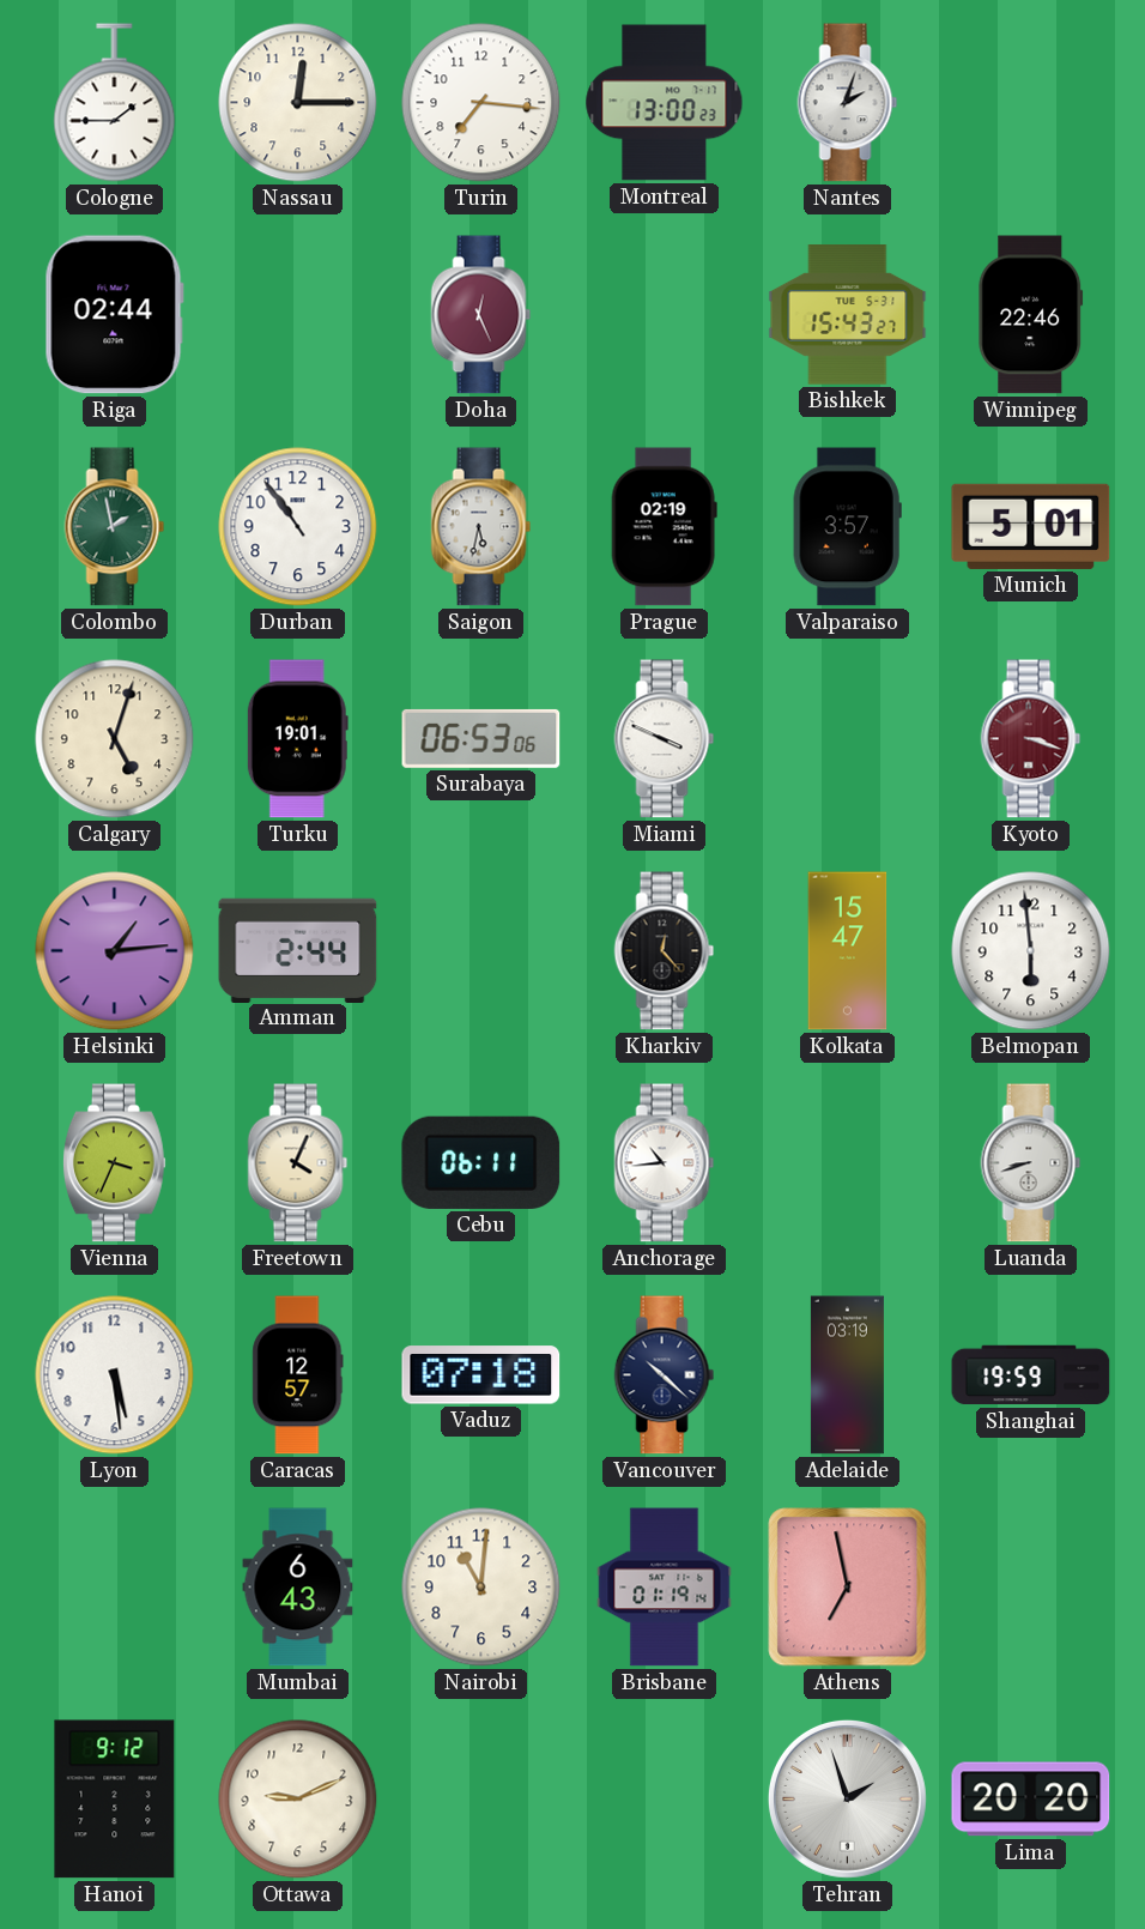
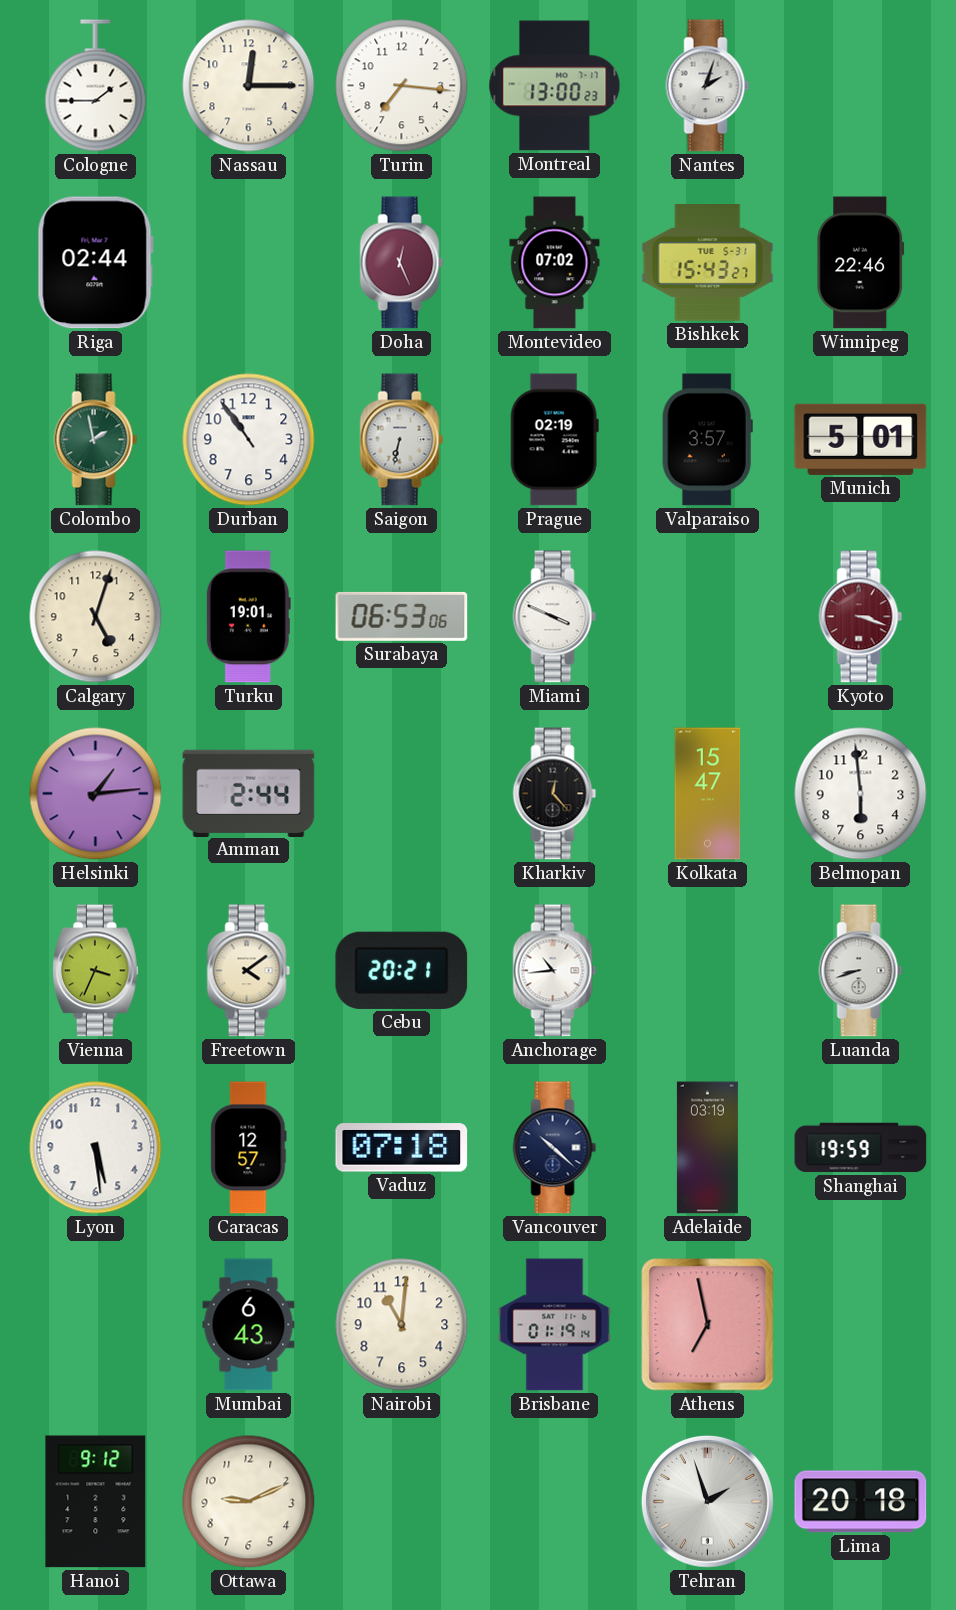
Montevideo: none -> 07:02 (555, 263)
Saigon: 5:32 -> 6:32 (402, 440)
Freetown: 4:04 -> 4:09 (249, 971)
Cebu: 06:11 -> 20:21 (402, 970)
Lima: 20:20 -> 20:18 (861, 1502)
